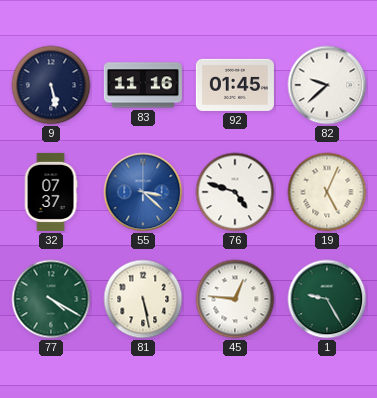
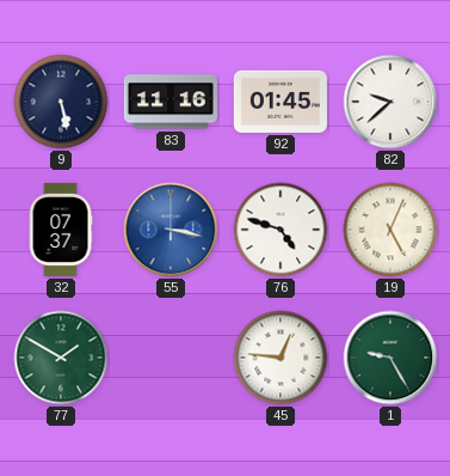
55: 3:22 -> 3:17 (171, 230)
77: 4:20 -> 1:50 (61, 358)
81: 5:28 -> none (143, 299)
